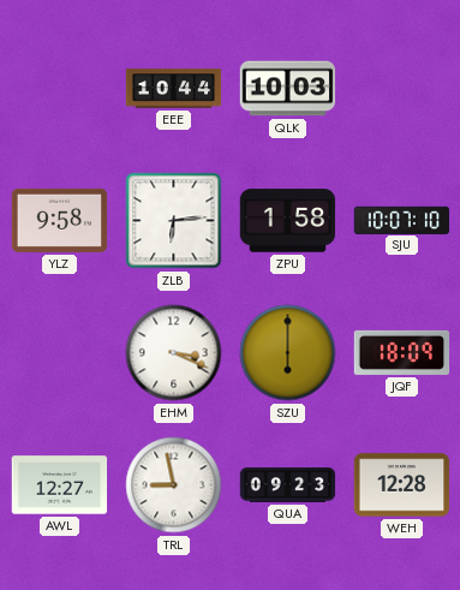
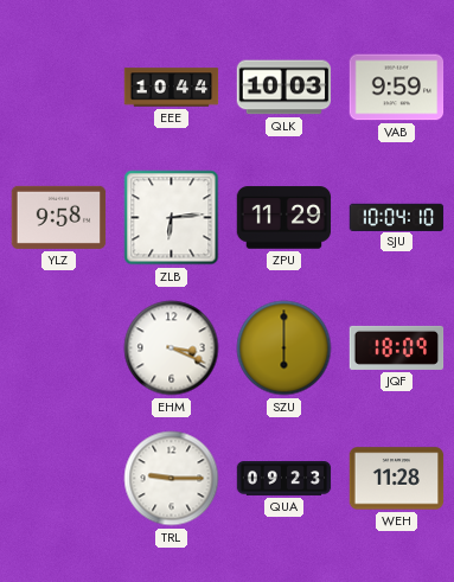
VAB: none -> 9:59 (397, 88)
ZPU: 1:58 -> 11:29 (284, 218)
SJU: 10:07 -> 10:04 (397, 217)
AWL: 12:27 -> none (60, 485)
TRL: 8:58 -> 9:15 (172, 479)
WEH: 12:28 -> 11:28 (397, 479)
